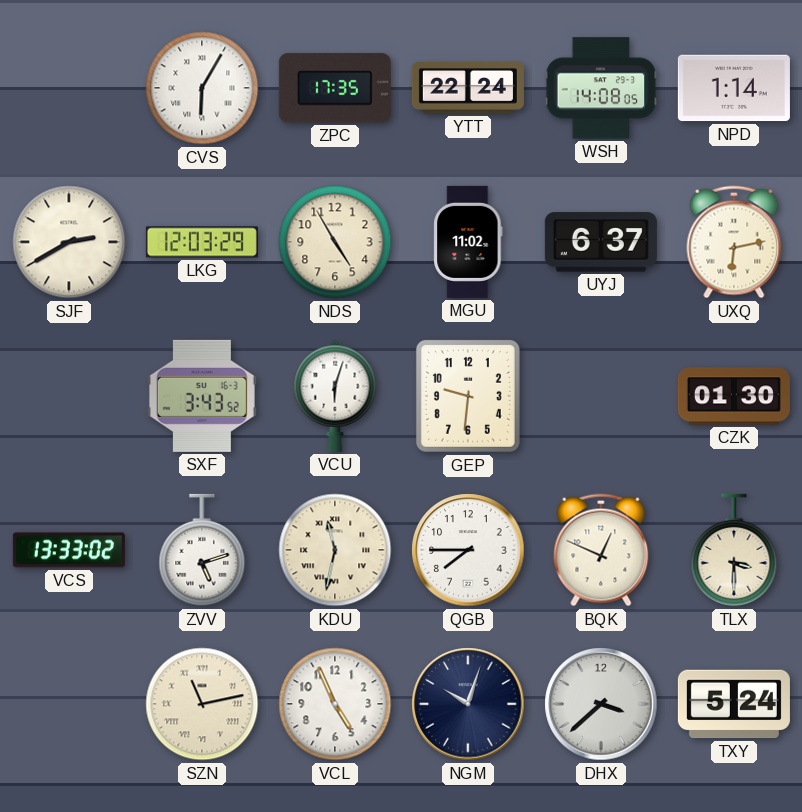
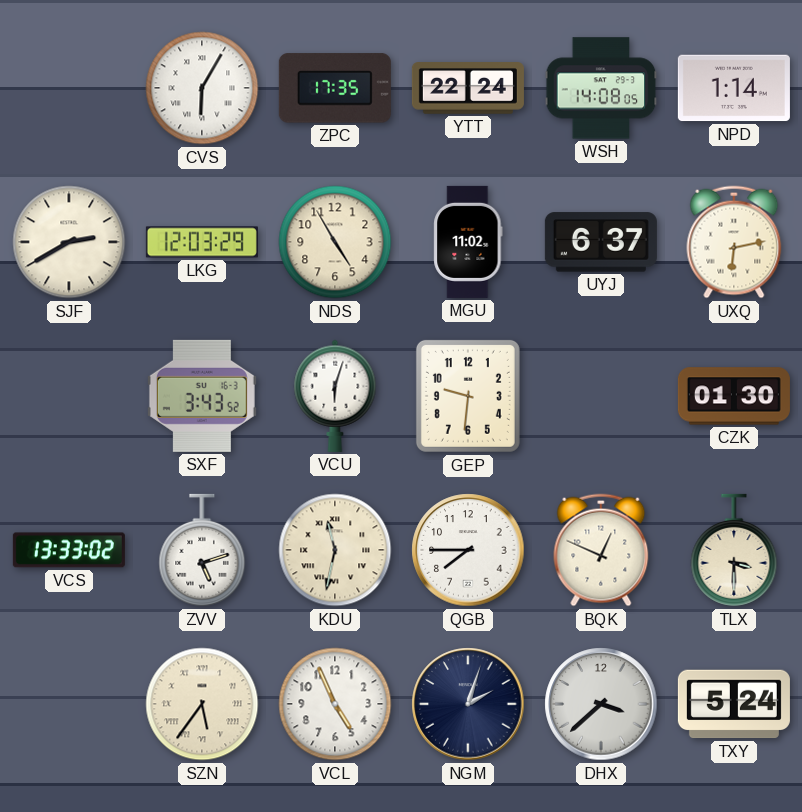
SZN: 11:13 -> 5:36 (202, 704)
NGM: 10:03 -> 2:03 (468, 704)
